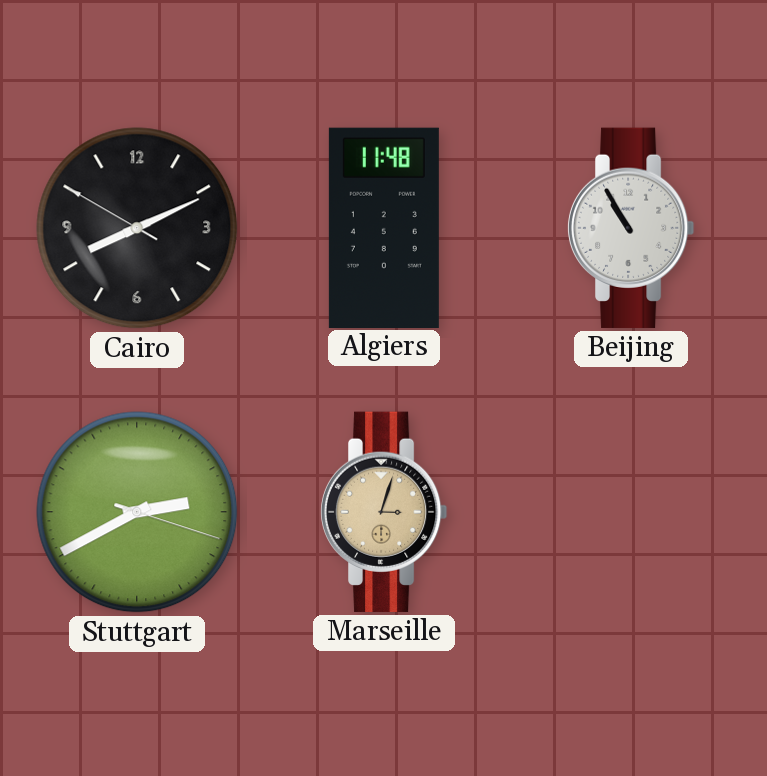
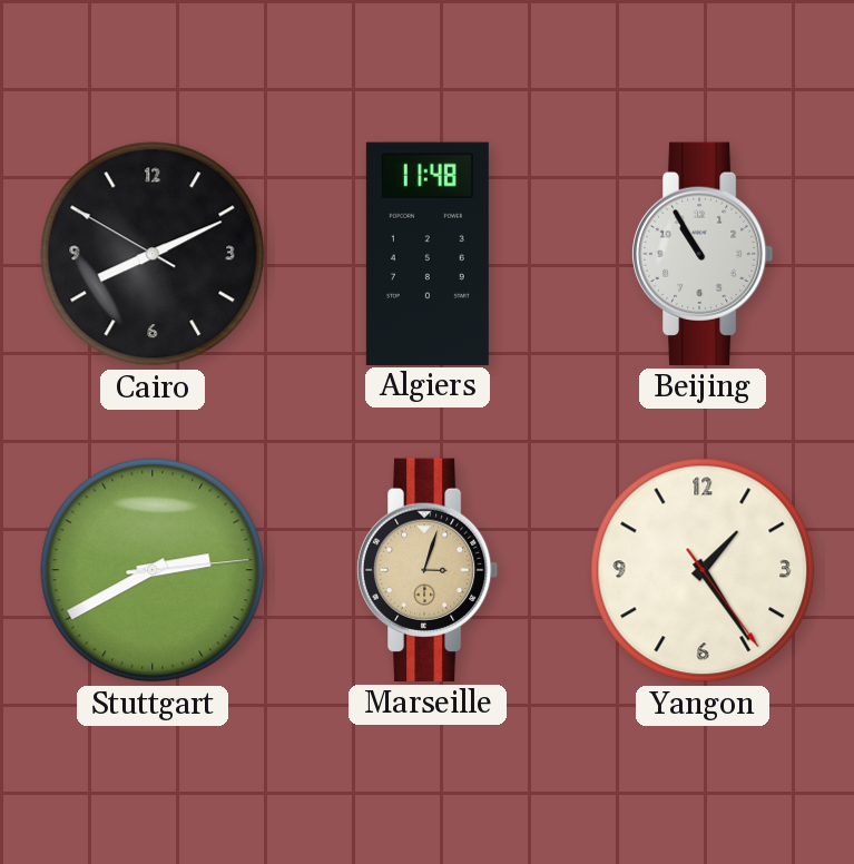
Stuttgart: 2:40:18 -> 2:40:14 (153, 570)
Yangon: none -> 1:24 (703, 570)
